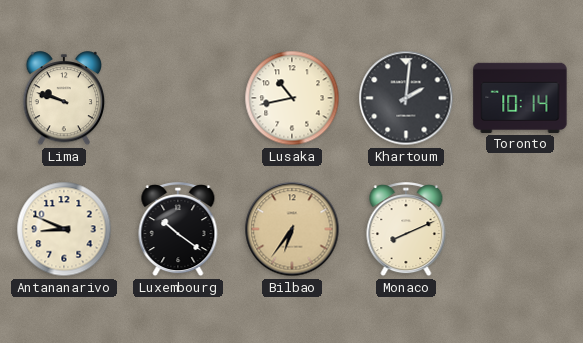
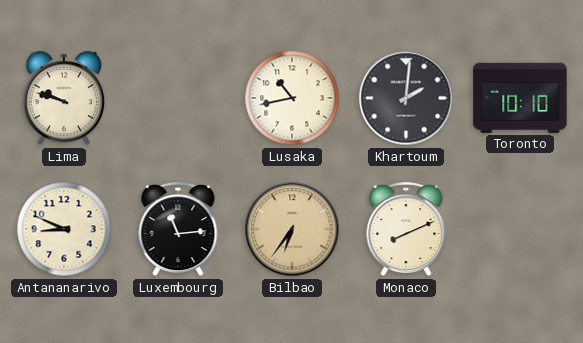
Toronto: 10:14 -> 10:10 (520, 98)
Luxembourg: 10:21 -> 11:14 (178, 230)
